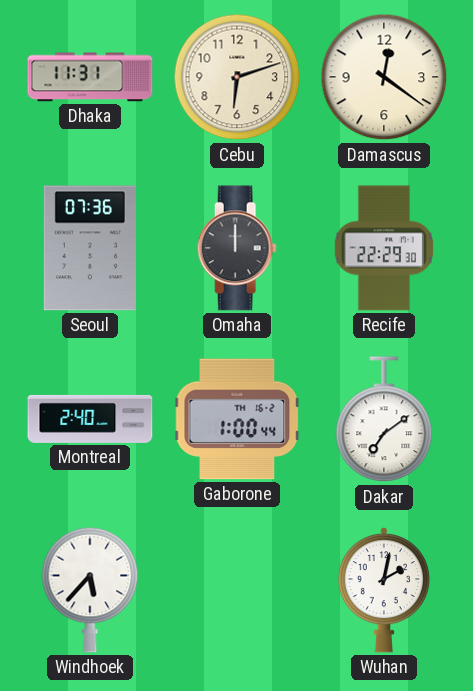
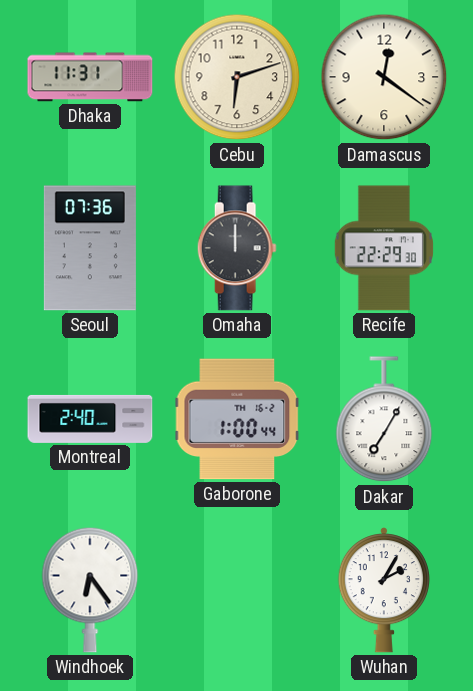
Dakar: 7:09 -> 7:05 (384, 420)
Windhoek: 5:37 -> 6:24 (90, 590)
Wuhan: 2:02 -> 2:05 (384, 591)
